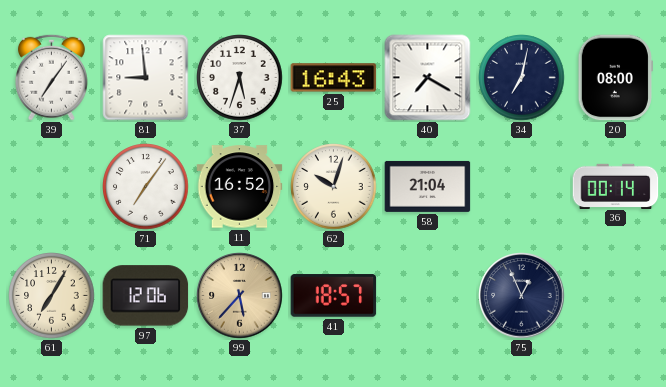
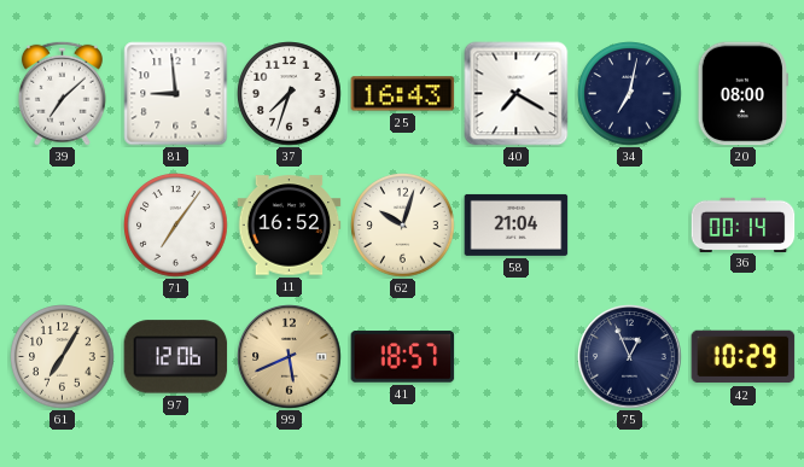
39: 7:06 -> 7:08 (62, 93)
37: 5:33 -> 7:33 (290, 94)
99: 5:37 -> 5:41 (290, 357)
42: none -> 10:29 (744, 357)
